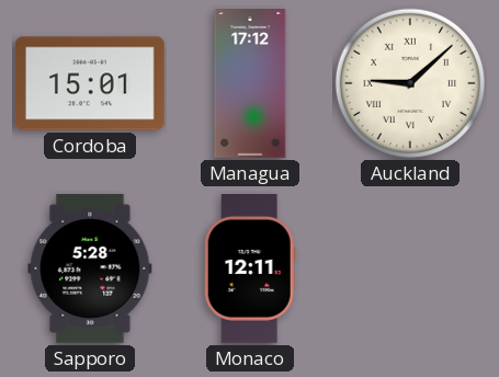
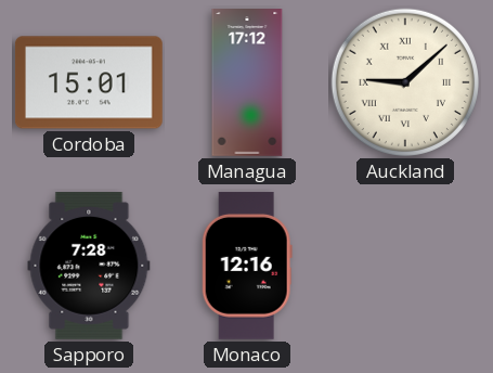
Sapporo: 5:28 -> 7:28 (89, 266)
Monaco: 12:11 -> 12:16 (247, 266)
